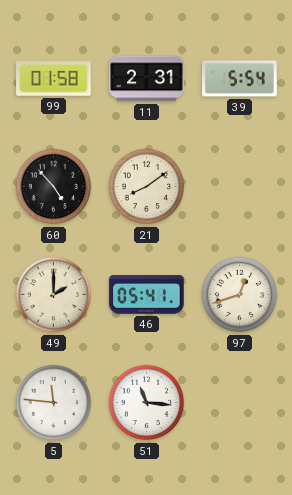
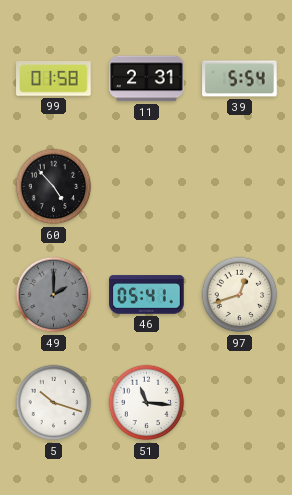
21: 8:09 -> none (147, 187)
49 dial: cream -> grey (54, 295)
5: 11:46 -> 10:18 (54, 403)
